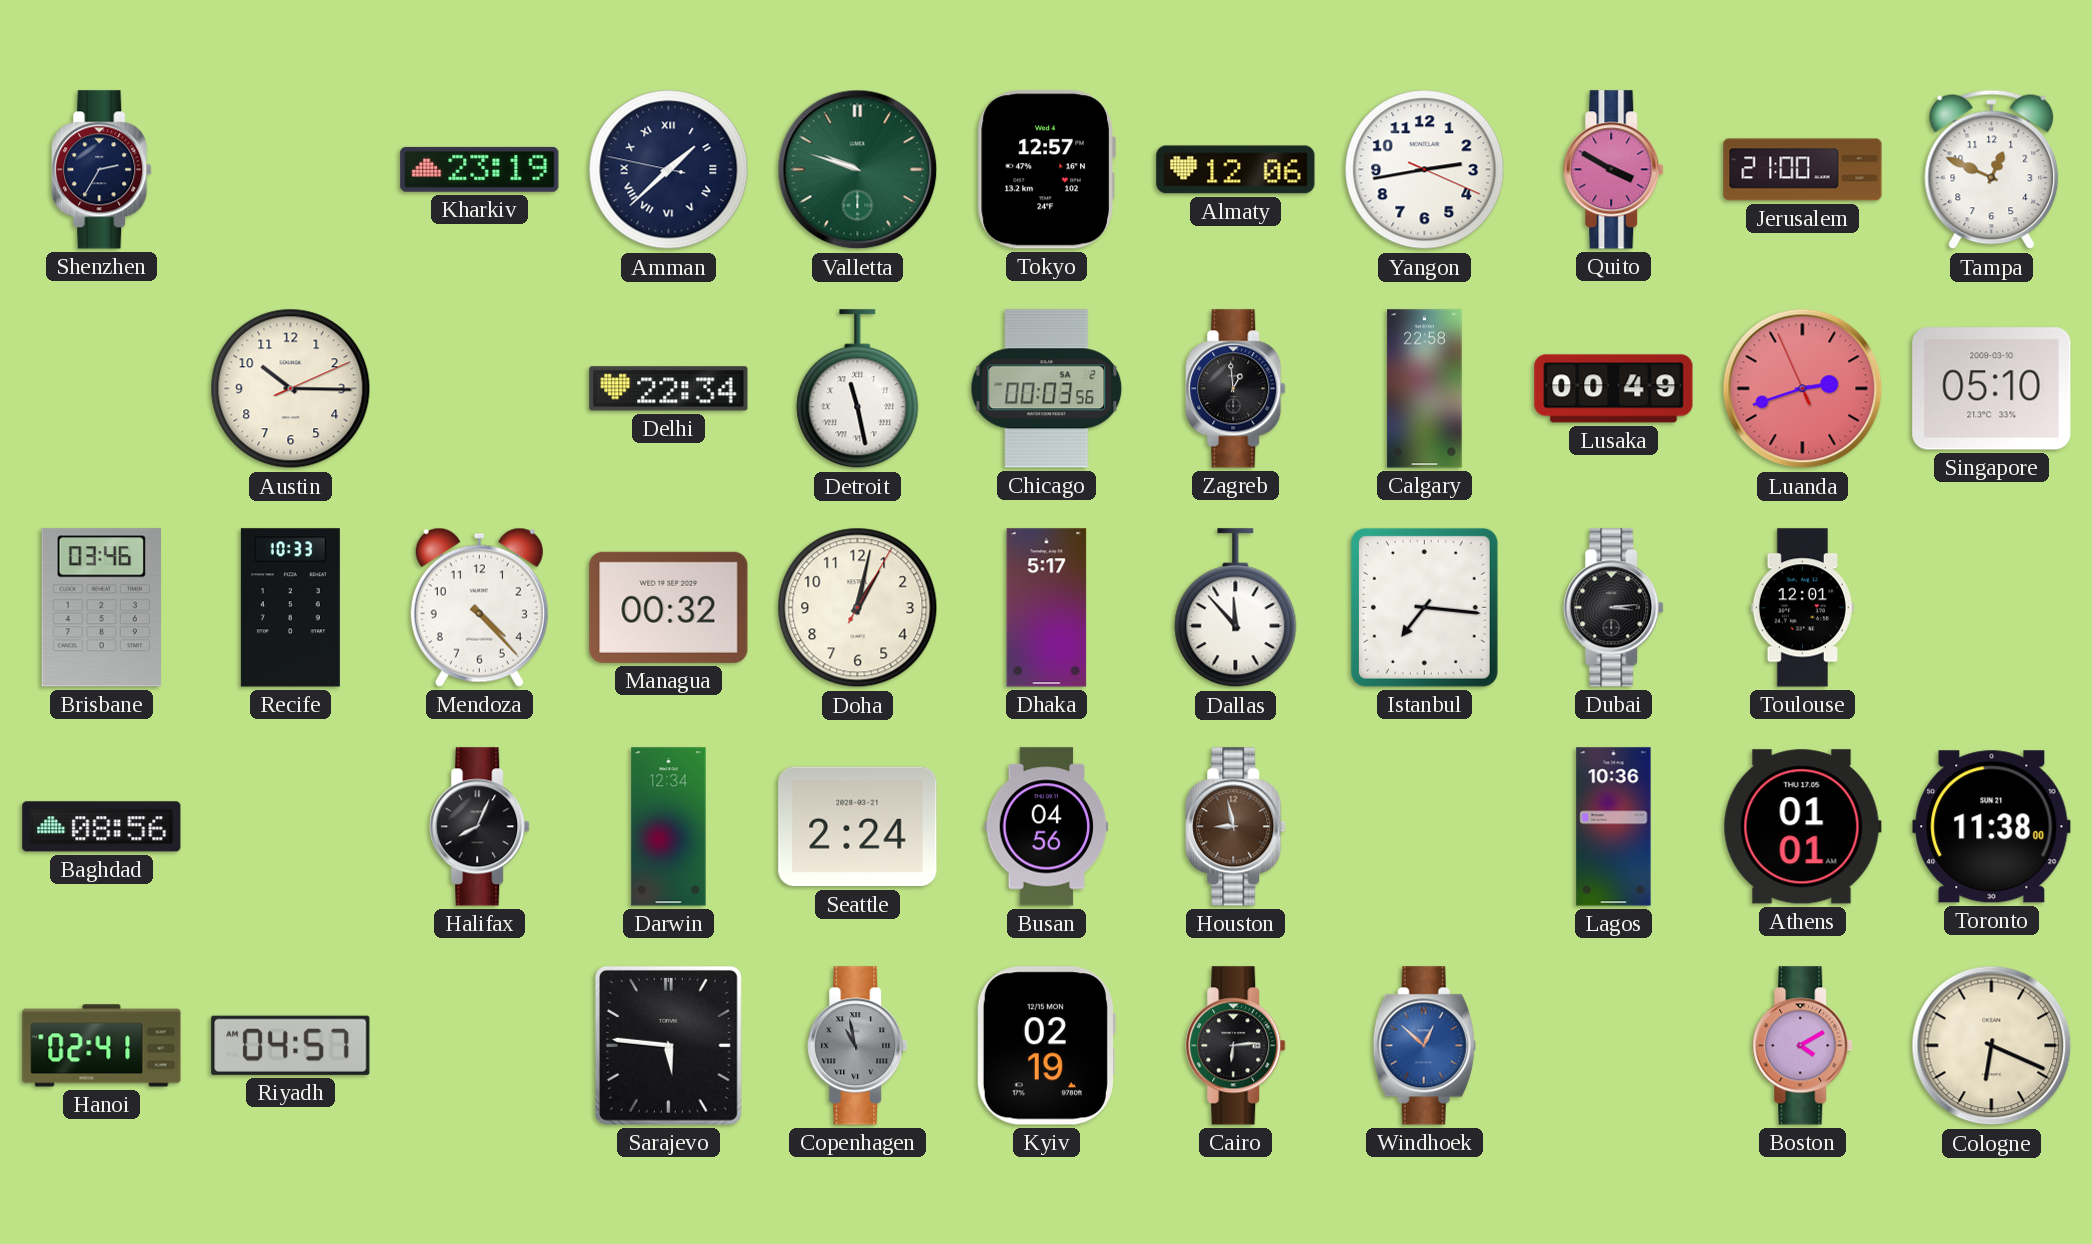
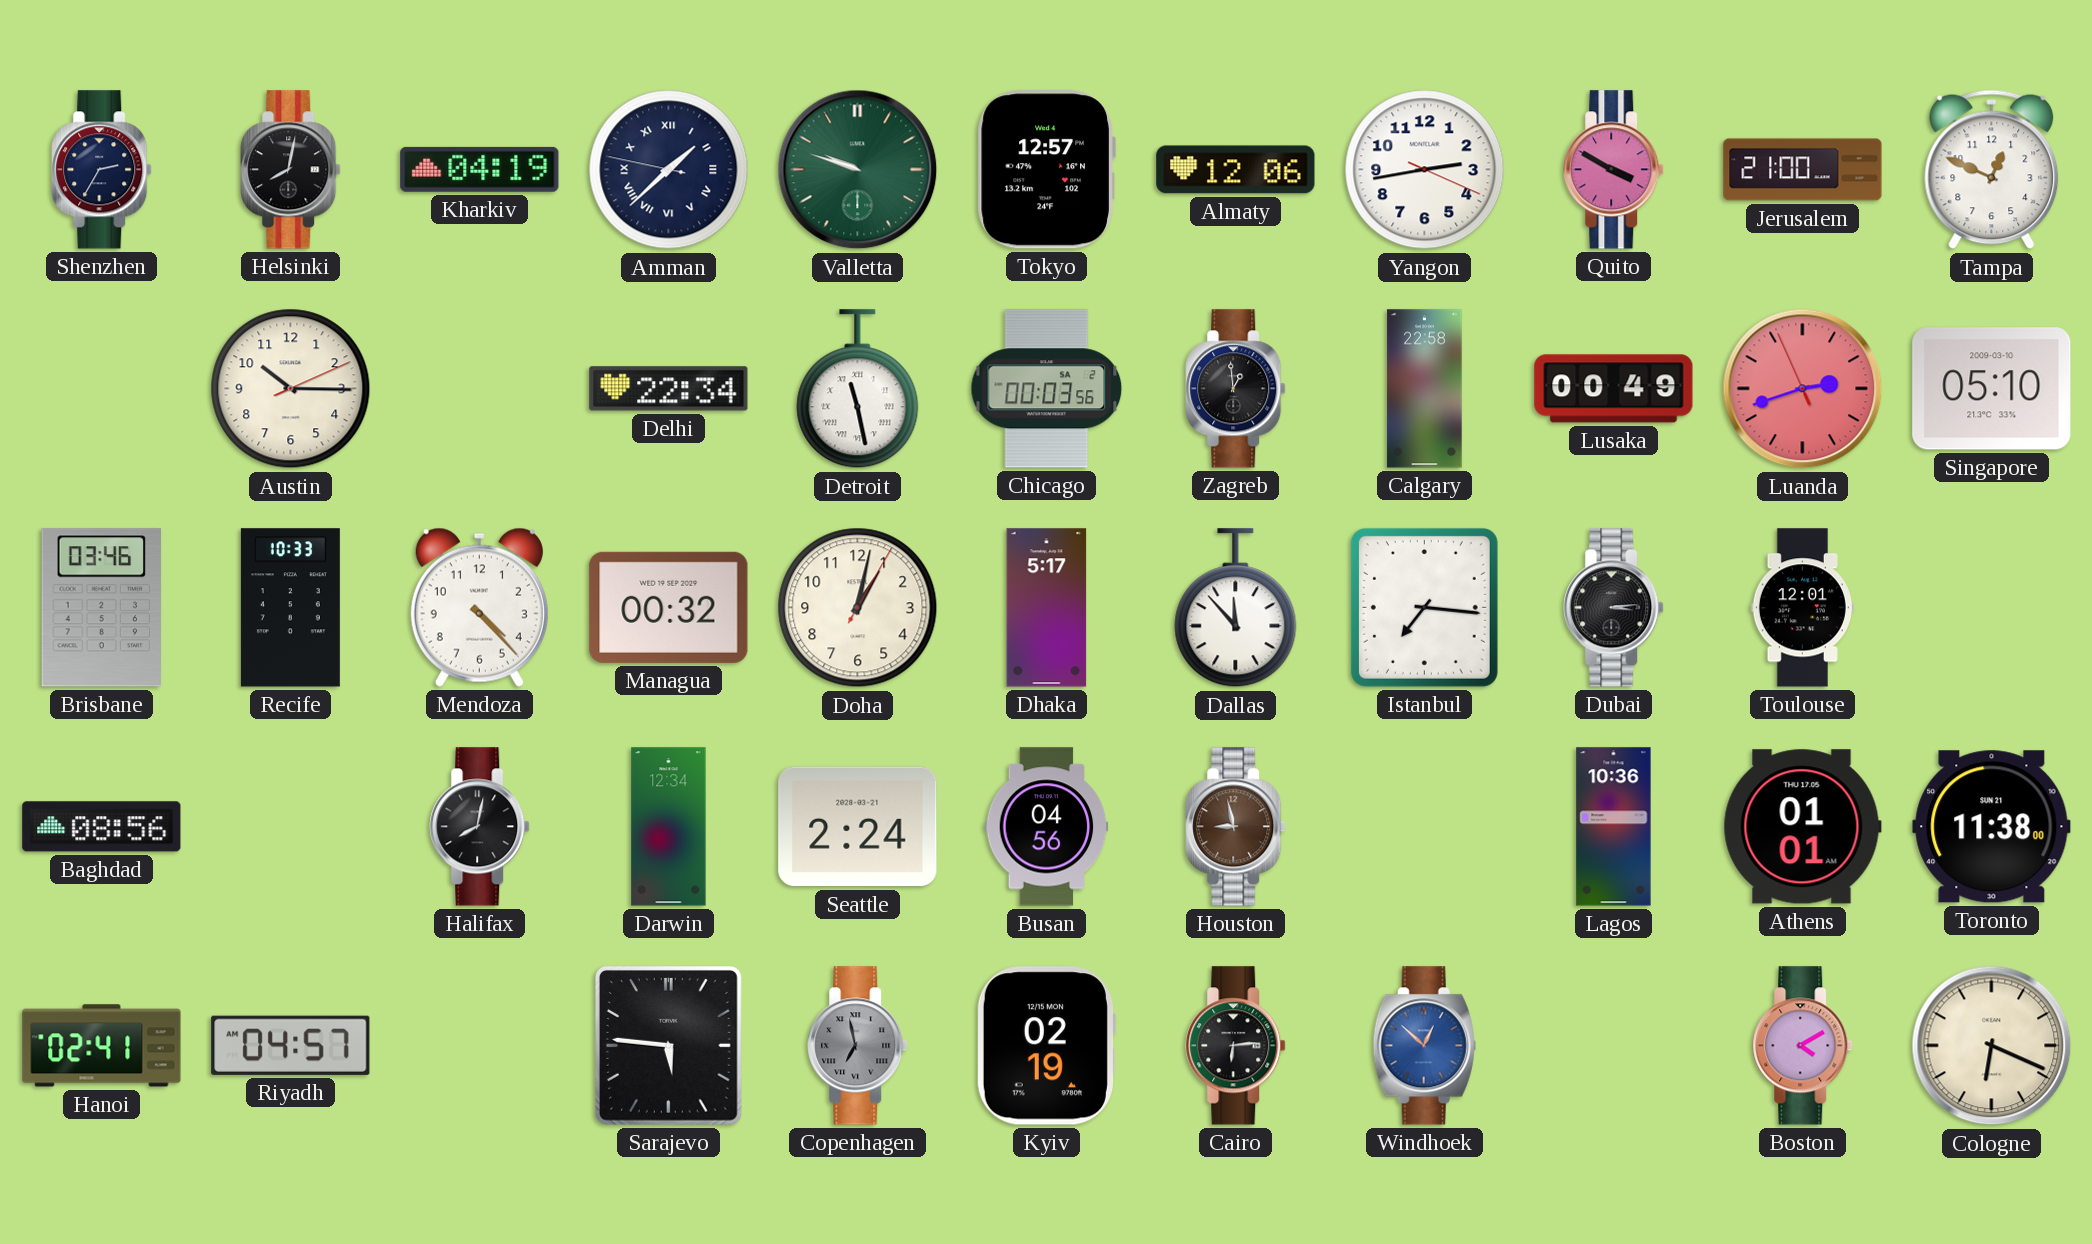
Helsinki: none -> 8:02 (291, 170)
Kharkiv: 23:19 -> 04:19 (480, 169)
Halifax: 8:04 -> 8:02 (480, 827)
Copenhagen: 10:58 -> 6:58 (858, 1046)
